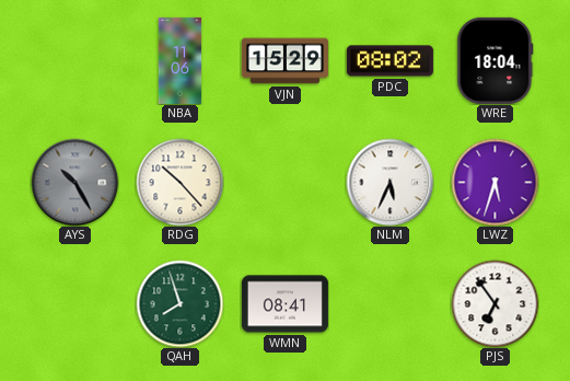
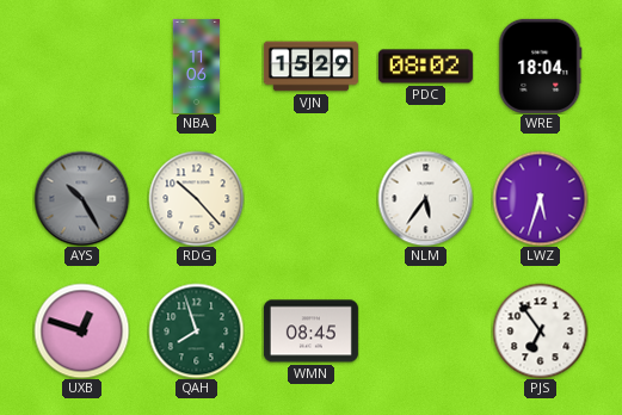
NLM: 5:34 -> 5:36 (425, 198)
UXB: none -> 12:48 (81, 330)
WMN: 08:41 -> 08:45 (310, 332)
